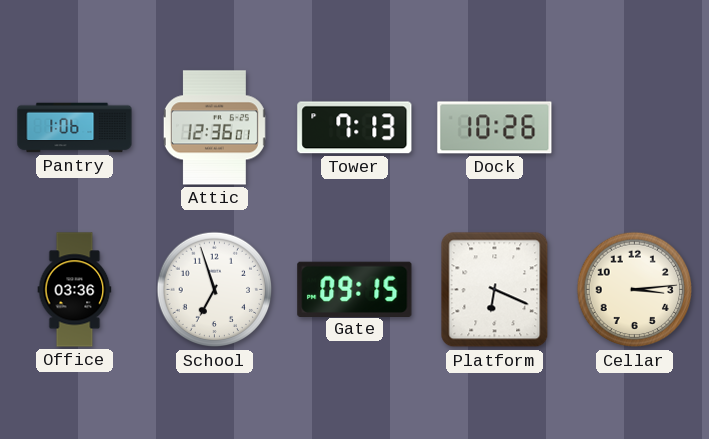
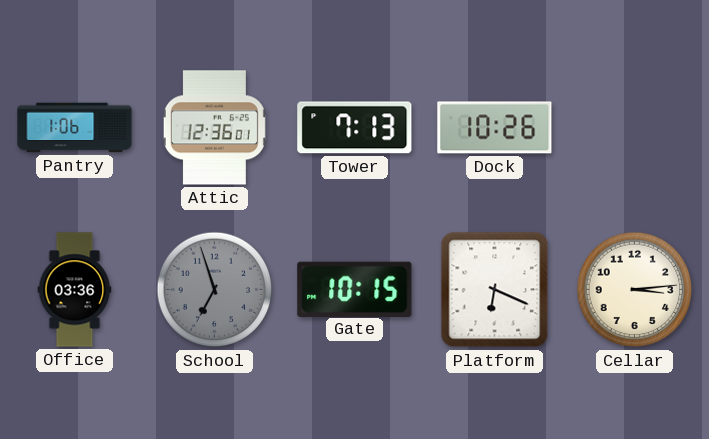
School dial: white -> grey (215, 290)
Gate: 09:15 -> 10:15 (355, 289)
